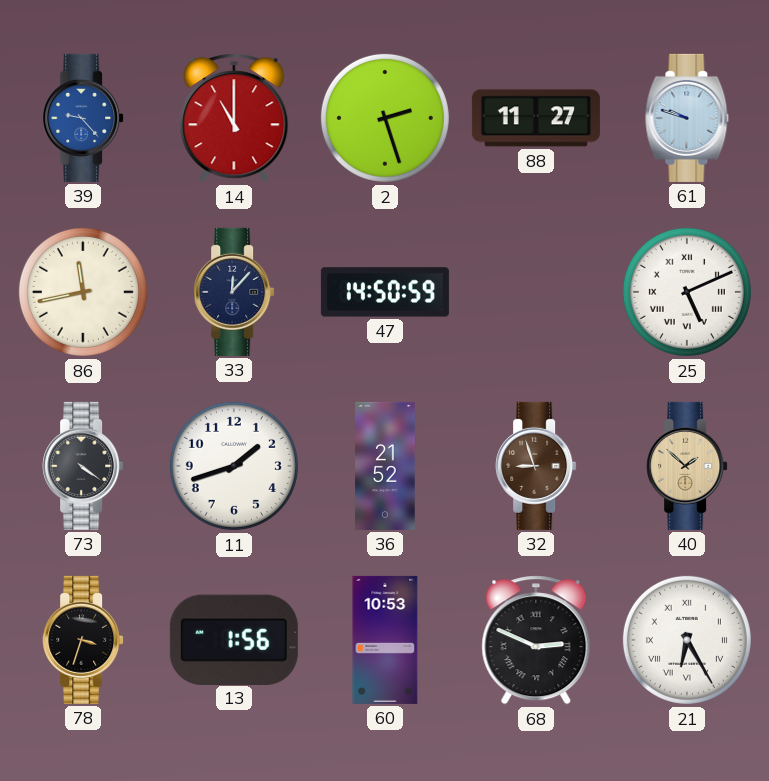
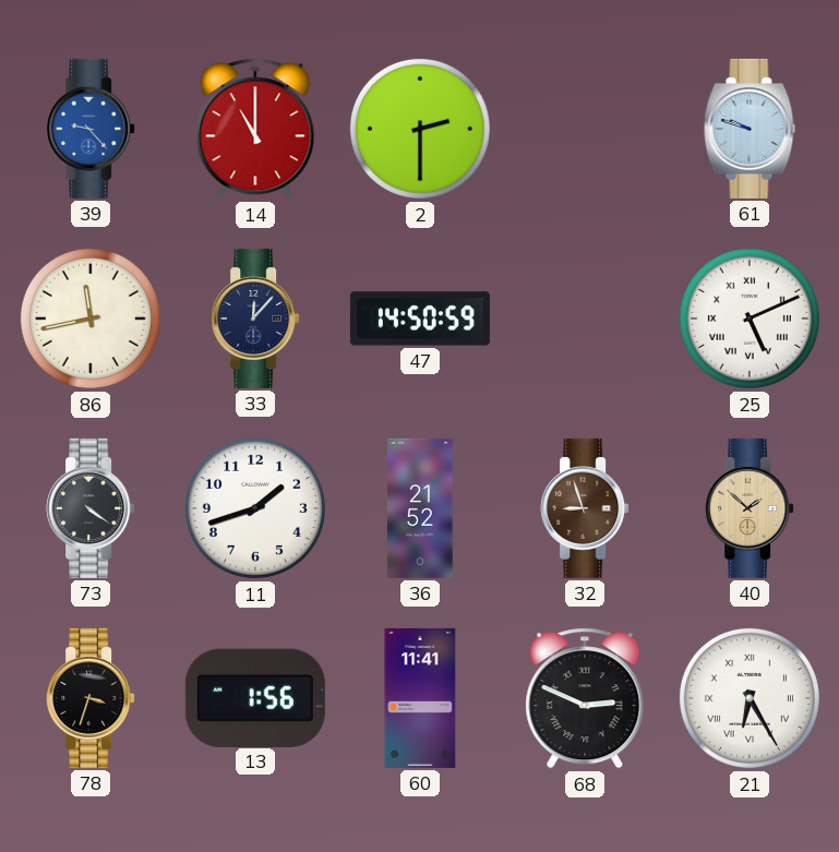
2: 2:27 -> 2:30 (420, 129)
88: 11:27 -> none (536, 118)
60: 10:53 -> 11:41 (420, 698)
